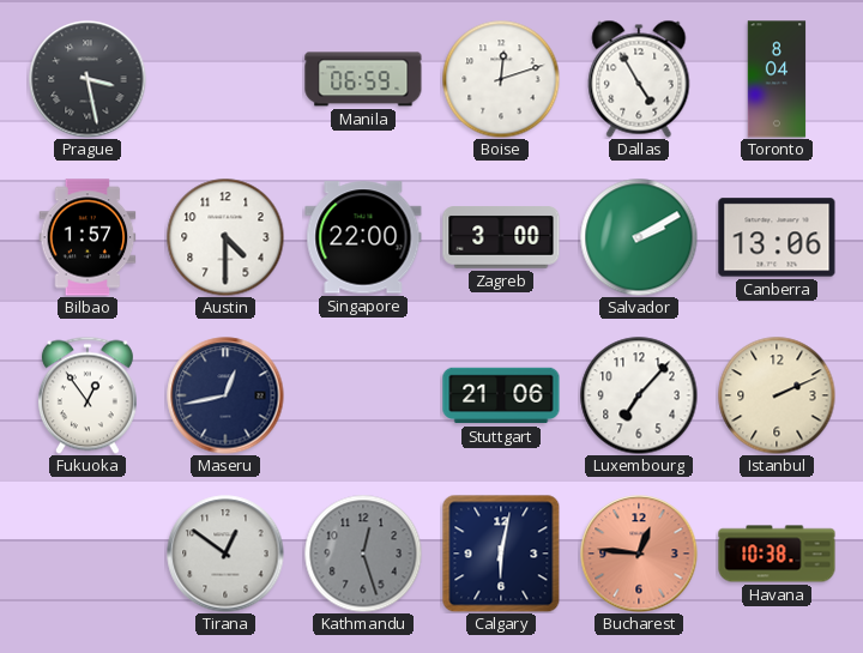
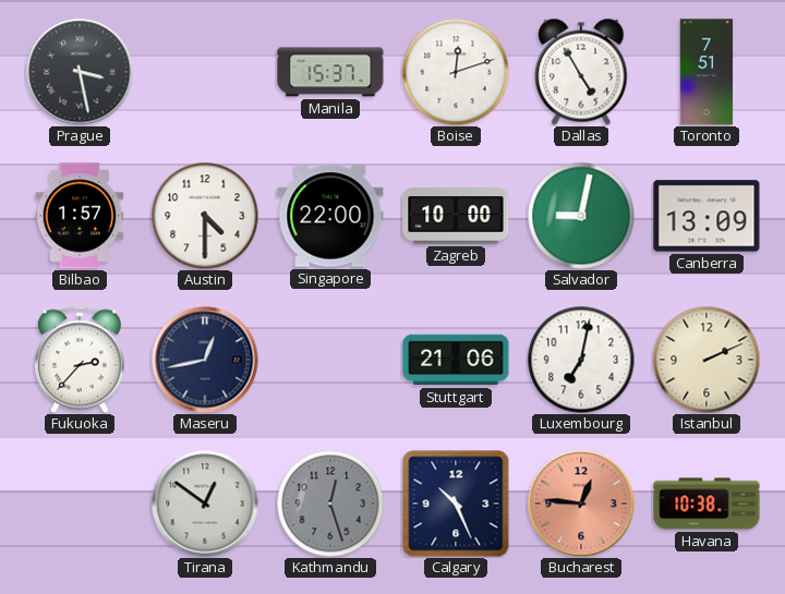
Manila: 06:59 -> 15:37 (330, 72)
Toronto: 8:04 -> 7:51 (706, 72)
Zagreb: 3:00 -> 10:00 (456, 216)
Salvador: 2:10 -> 9:02 (581, 216)
Canberra: 13:06 -> 13:09 (706, 216)
Fukuoka: 12:54 -> 2:37 (80, 360)
Luxembourg: 7:07 -> 7:02 (581, 360)
Calgary: 6:02 -> 10:26 (456, 504)
